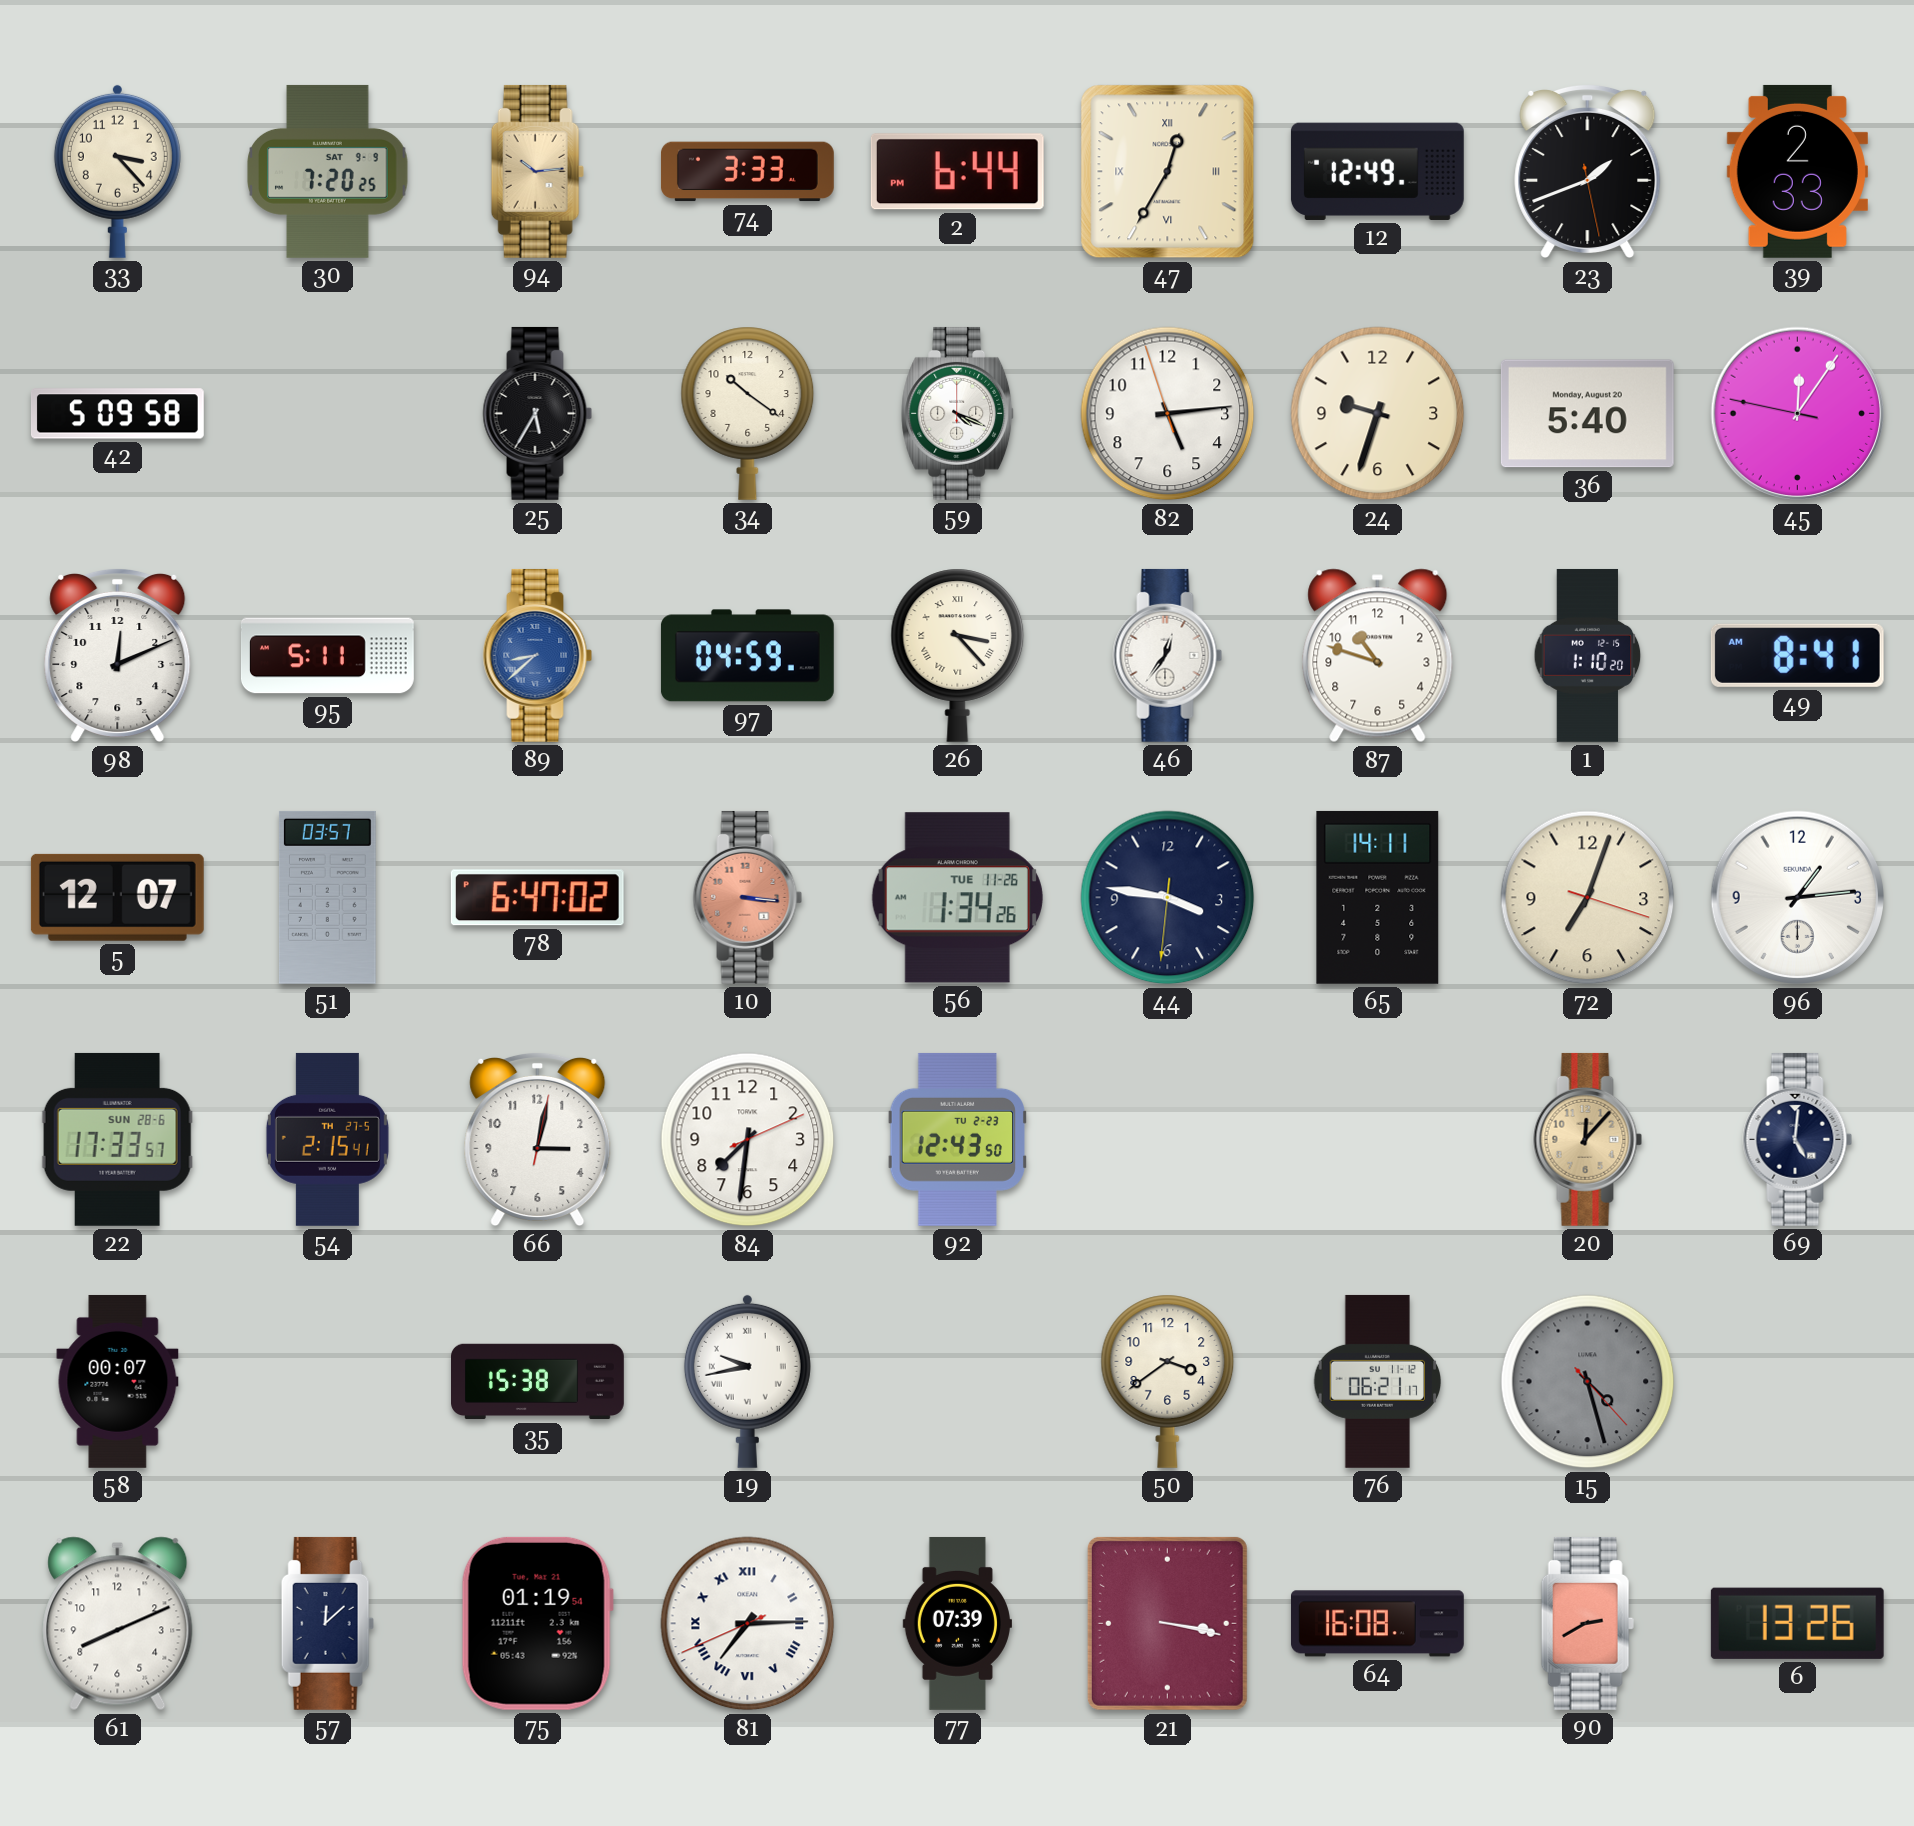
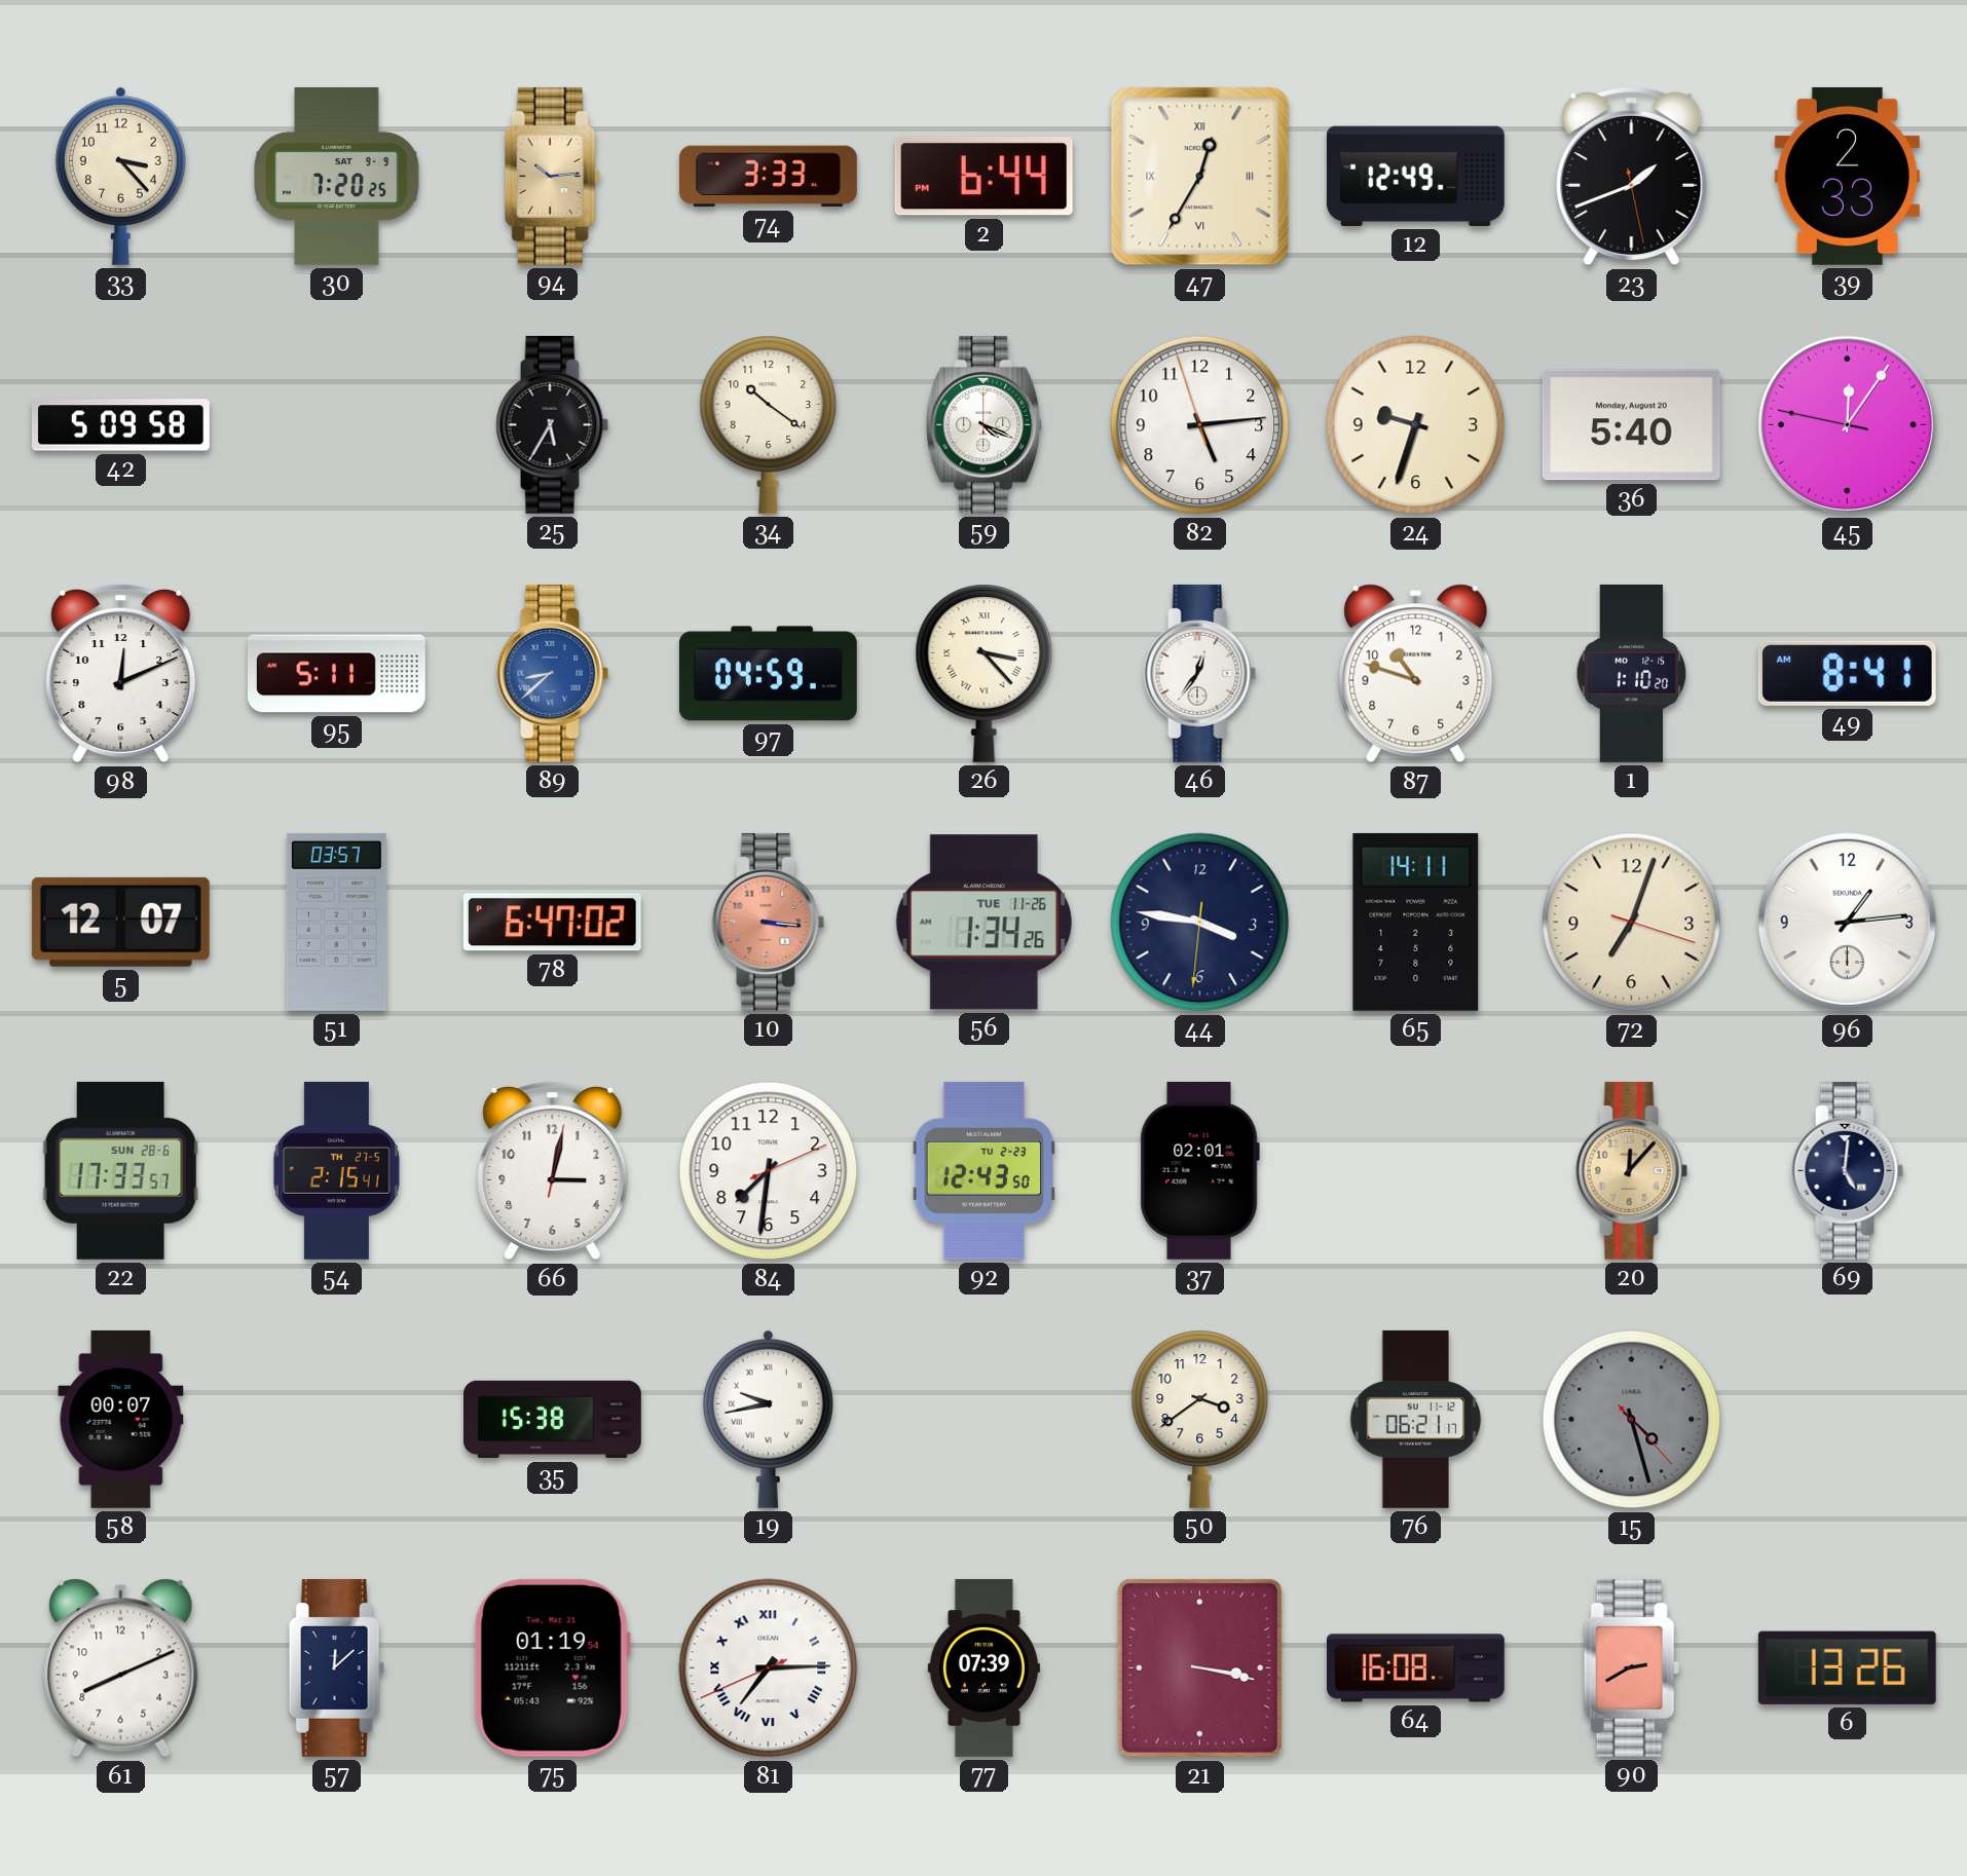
37: none -> 02:01 (1199, 1170)
